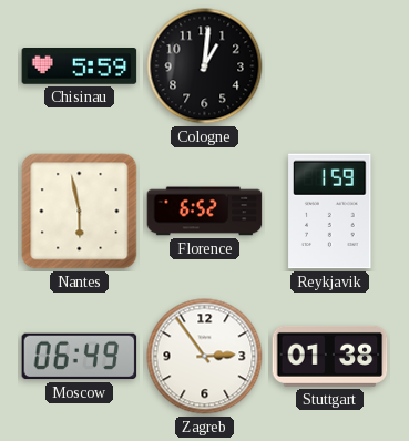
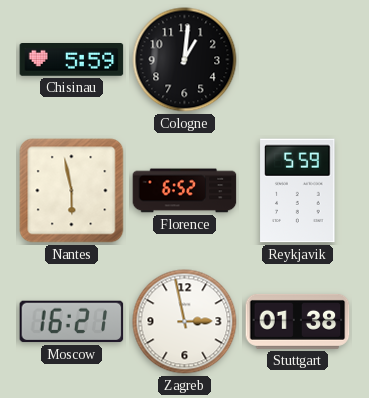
Reykjavik: 1:59 -> 5:59 (298, 191)
Moscow: 06:49 -> 16:21 (72, 322)
Zagreb: 2:54 -> 2:58 (185, 322)
